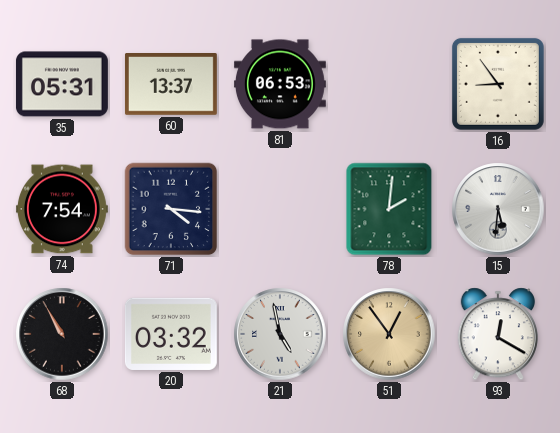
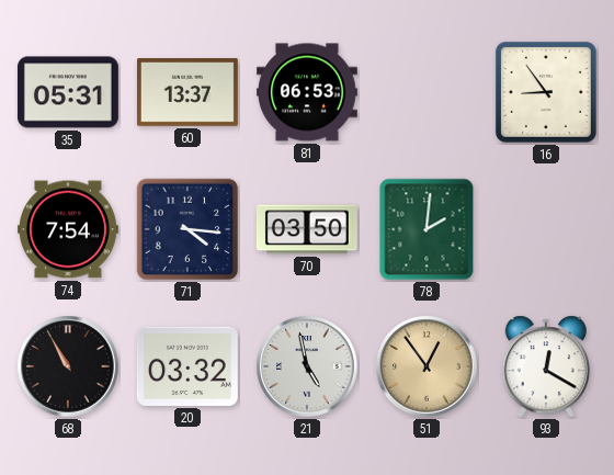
70: none -> 03:50 (307, 229)
15: 5:31 -> none (498, 209)
